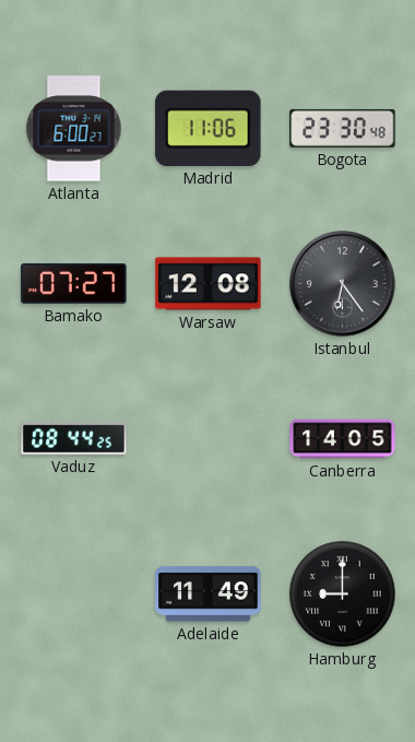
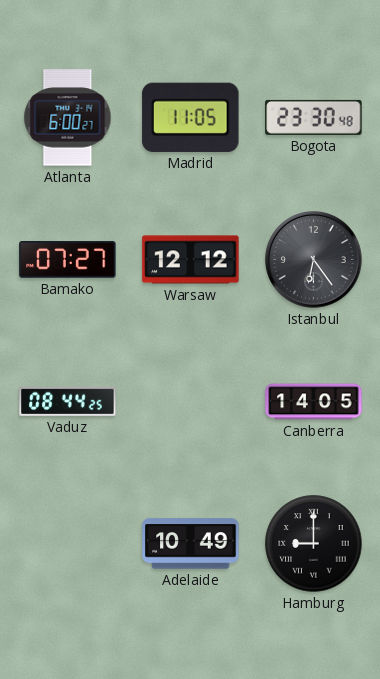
Madrid: 11:06 -> 11:05 (191, 117)
Warsaw: 12:08 -> 12:12 (191, 260)
Adelaide: 11:49 -> 10:49 (191, 544)
